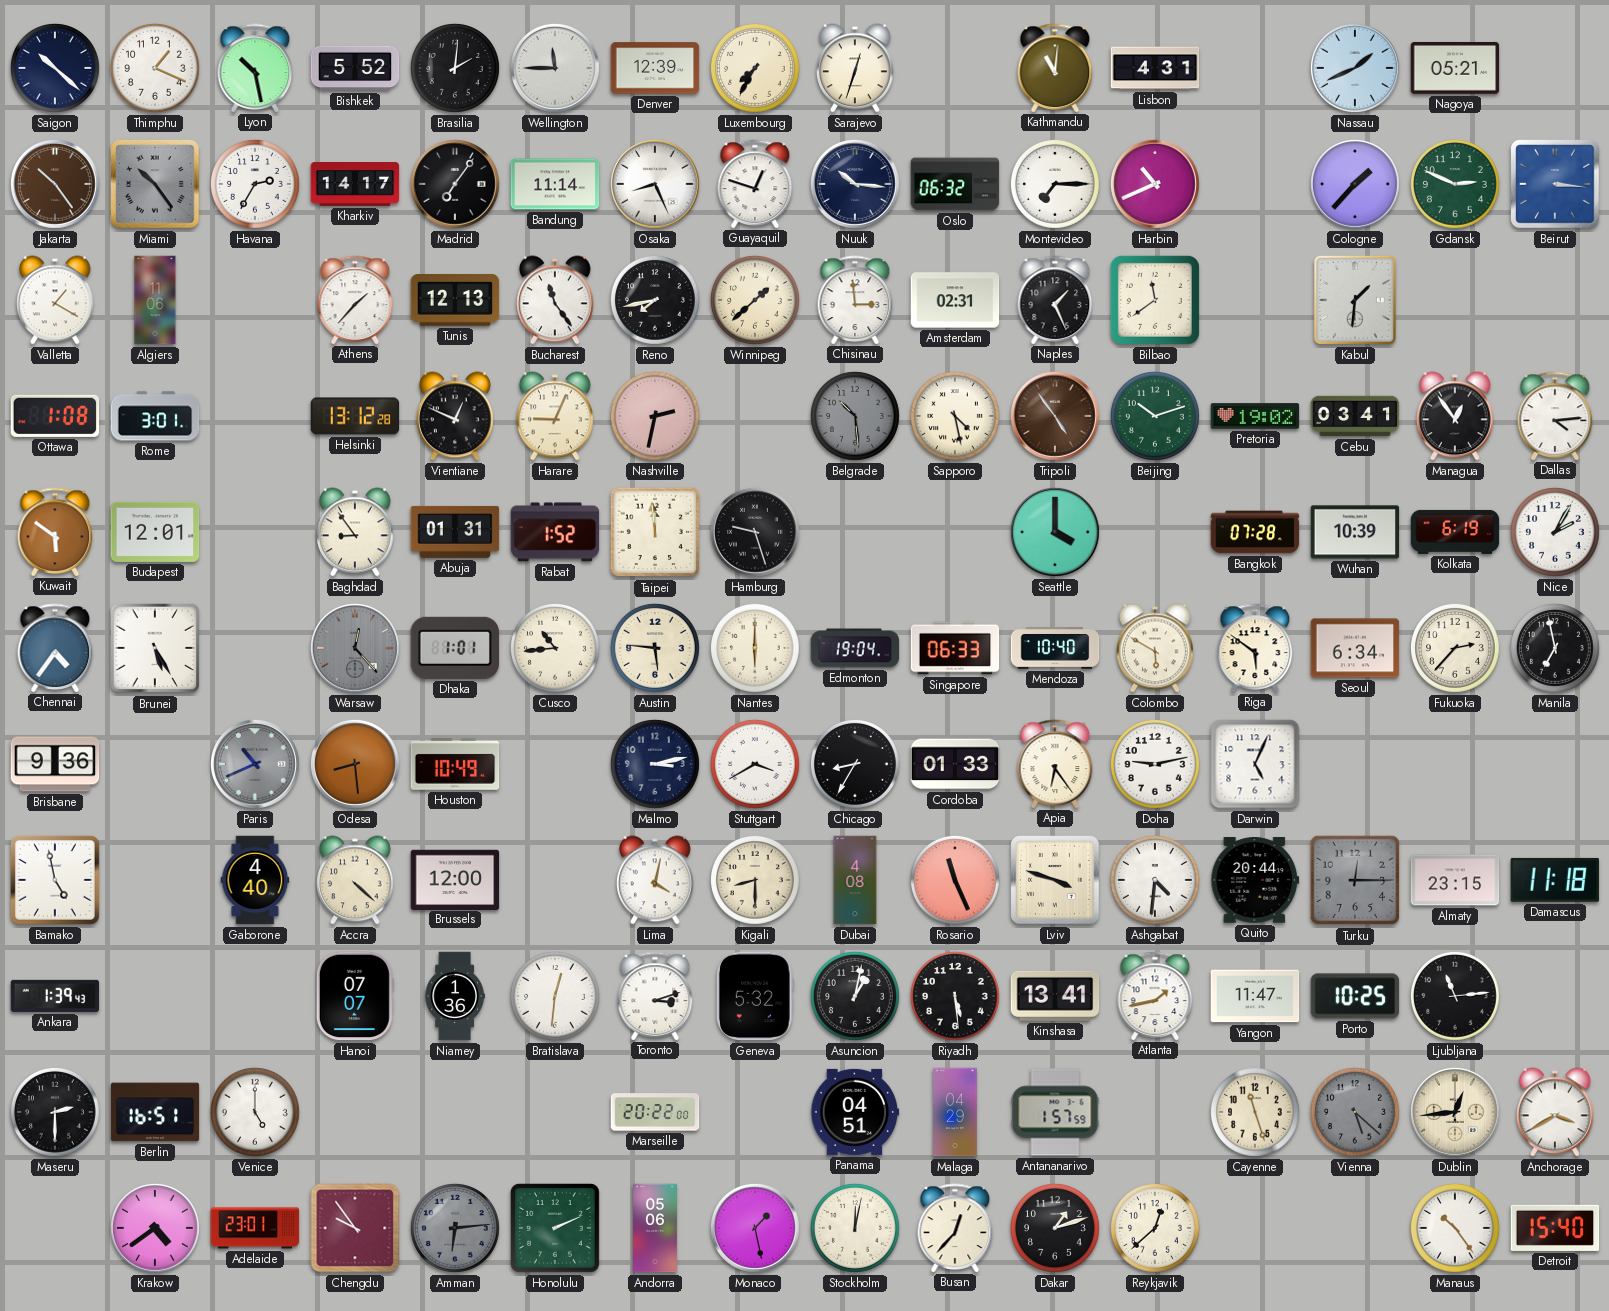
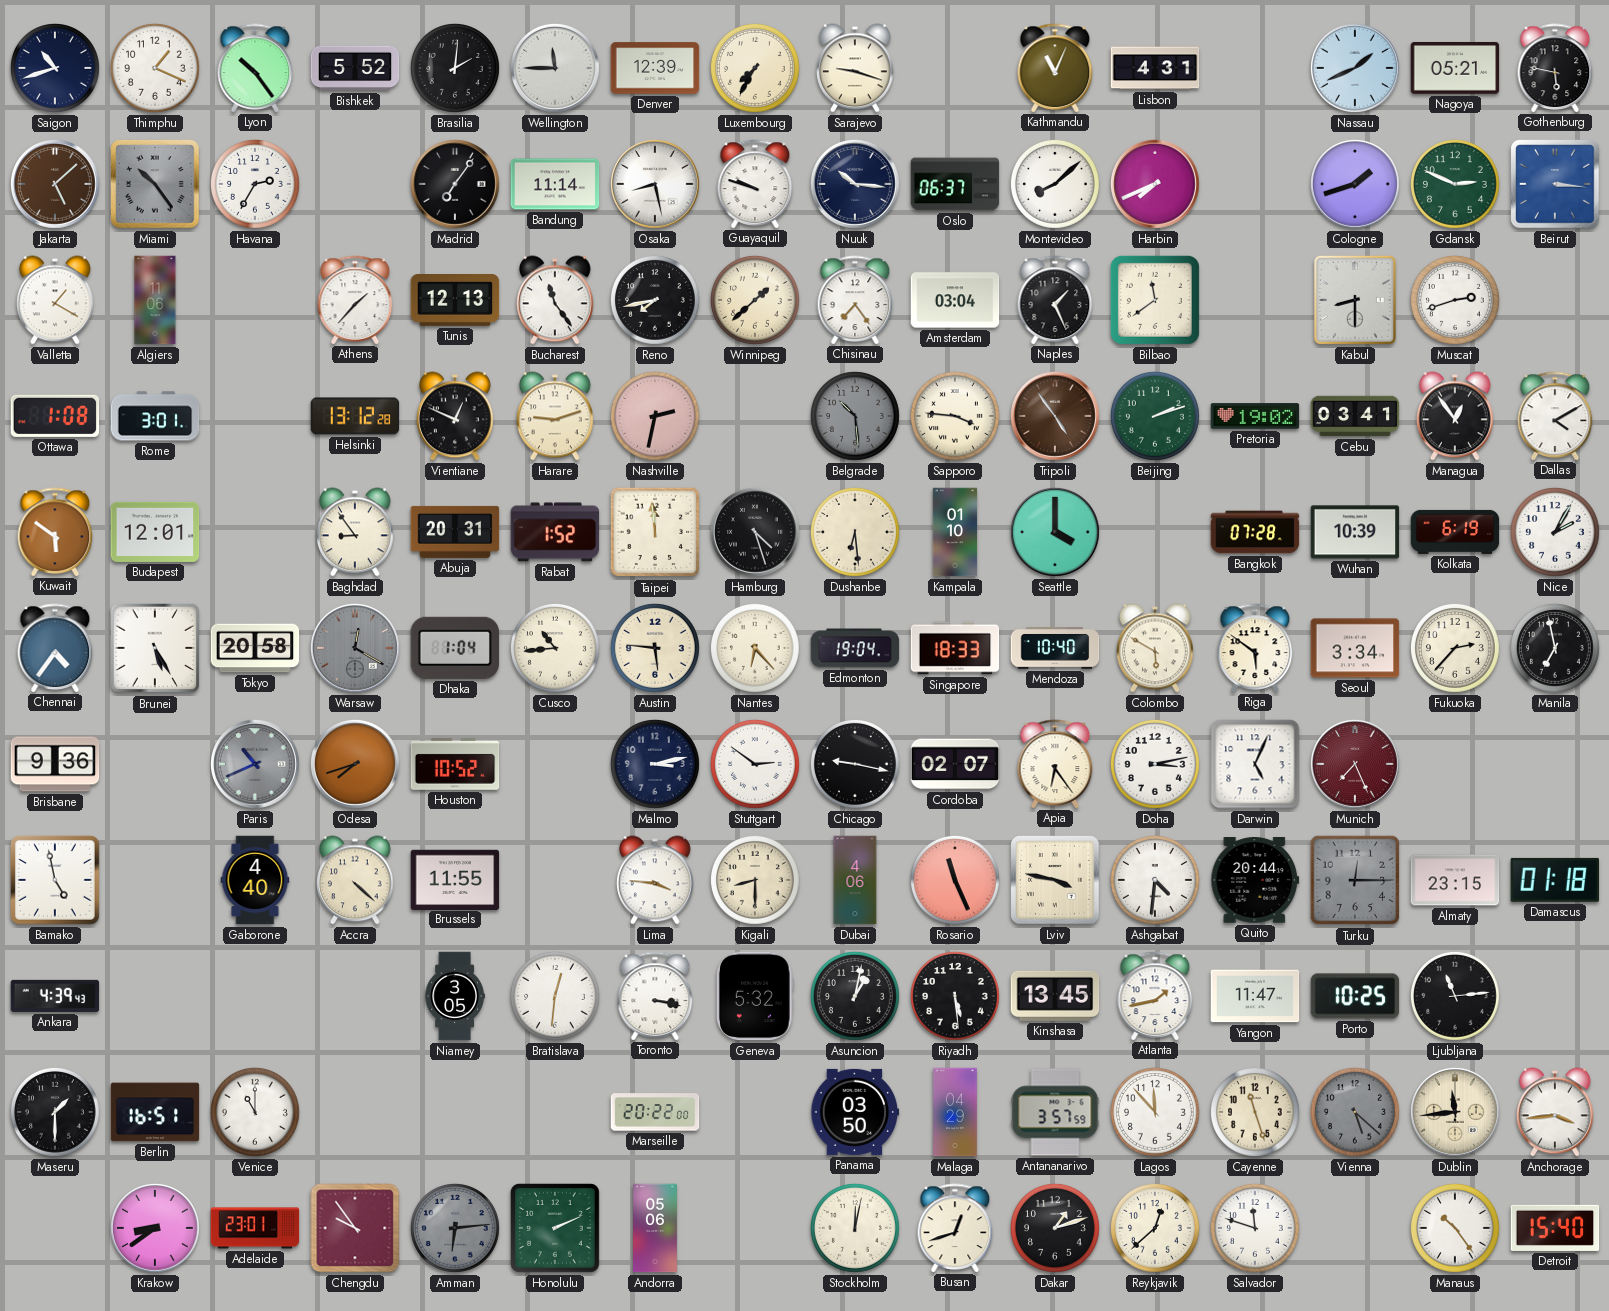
Saigon: 10:22 -> 10:42 (55, 68)
Lyon: 10:28 -> 10:24 (255, 68)
Sarajevo: 12:33 -> 9:18 (856, 68)
Kathmandu: 11:01 -> 11:04 (1055, 68)
Gothenburg: none -> 5:47 (1555, 68)
Jakarta: 10:24 -> 5:08 (56, 185)
Kharkiv: 14:17 -> none (355, 184)
Osaka: 8:26 -> 8:28 (656, 185)
Guayaquil: 12:48 -> 9:48 (755, 184)
Oslo: 06:32 -> 06:37 (955, 184)
Montevideo: 7:15 -> 8:08 (1055, 184)
Harbin: 10:41 -> 7:41 (1156, 185)
Cologne: 1:37 -> 1:42 (1356, 185)
Chisinau: 2:59 -> 7:24 (855, 300)
Amsterdam: 02:31 -> 03:04 (955, 300)
Kabul: 1:31 -> 8:30 (1355, 300)
Muscat: none -> 2:42 (1455, 300)
Harare: 9:04 -> 9:12 (556, 416)
Sapporo: 4:28 -> 3:46 (955, 416)
Beijing: 10:12 -> 2:12 (1155, 416)
Dallas: 4:14 -> 4:10 (1555, 416)
Abuja: 01:31 -> 20:31 (455, 532)
Hamburg: 9:27 -> 4:27 (756, 533)
Dushanbe: none -> 6:29 (855, 532)
Kampala: none -> 01:10 (955, 532)
Tokyo: none -> 20:58 (255, 648)
Warsaw: 12:23 -> 12:20 (356, 649)
Dhaka: 1:01 -> 1:04 (455, 648)
Nantes: 6:00 -> 6:23 (755, 648)
Singapore: 06:33 -> 18:33 (955, 648)
Seoul: 6:34 -> 3:34 (1355, 648)
Odesa: 8:29 -> 7:42 (356, 765)
Houston: 10:49 -> 10:52 (455, 765)
Stuttgart: 3:40 -> 2:51 (755, 764)
Chicago: 8:35 -> 9:17 (855, 764)
Cordoba: 01:33 -> 02:07 (955, 764)
Doha: 9:13 -> 3:13 (1155, 764)
Munich: none -> 7:26 (1356, 765)
Brussels: 12:00 -> 11:55 (455, 879)
Lima: 4:02 -> 3:46 (656, 880)
Dubai: 4:08 -> 4:06 (855, 880)
Lviv: 3:48 -> 3:47 (1056, 881)
Damascus: 11:18 -> 01:18 (1554, 880)
Ankara: 1:39 -> 4:39 (55, 996)
Hanoi: 07:07 -> none (355, 996)
Niamey: 1:36 -> 3:05 (455, 996)
Toronto: 3:12 -> 3:17 (655, 996)
Kinshasa: 13:41 -> 13:45 (1055, 996)
Maseru: 2:30 -> 1:30 (55, 1112)
Venice: 5:00 -> 11:00 (255, 1112)
Panama: 04:51 -> 03:50 (855, 1112)
Antananarivo: 1:57 -> 3:57 (1055, 1112)
Lagos: none -> 11:53 (1155, 1112)
Dublin: 12:44 -> 11:44 (1456, 1113)
Anchorage: 3:40 -> 3:44 (1556, 1112)
Krakow: 4:39 -> 8:39 (156, 1229)
Monaco: 1:28 -> none (756, 1229)
Busan: 12:37 -> 12:42 (955, 1228)
Salvador: none -> 11:48 (1255, 1228)
